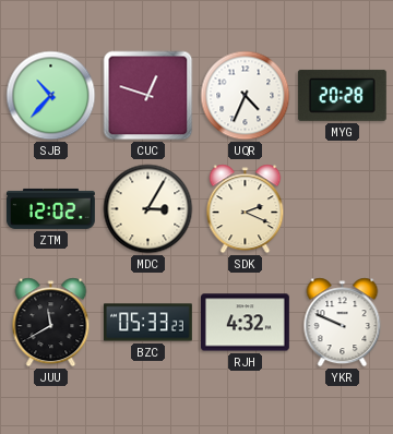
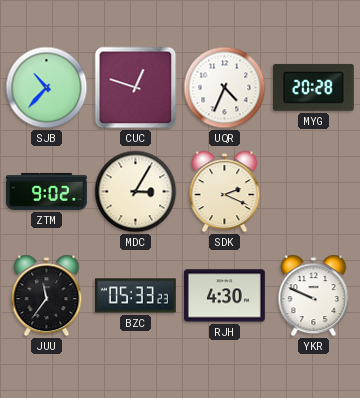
ZTM: 12:02 -> 9:02 (46, 191)
JUU: 11:40 -> 11:36 (47, 296)
RJH: 4:32 -> 4:30 (224, 296)
